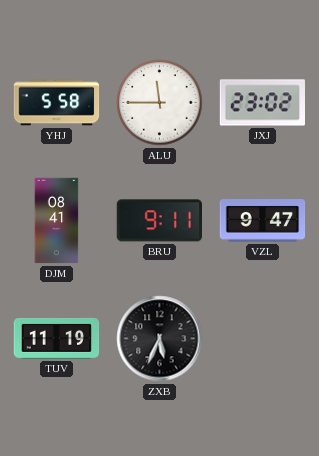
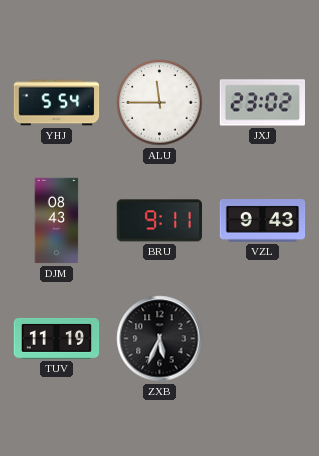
YHJ: 5:58 -> 5:54 (57, 103)
DJM: 08:41 -> 08:43 (57, 221)
VZL: 9:47 -> 9:43 (263, 221)
